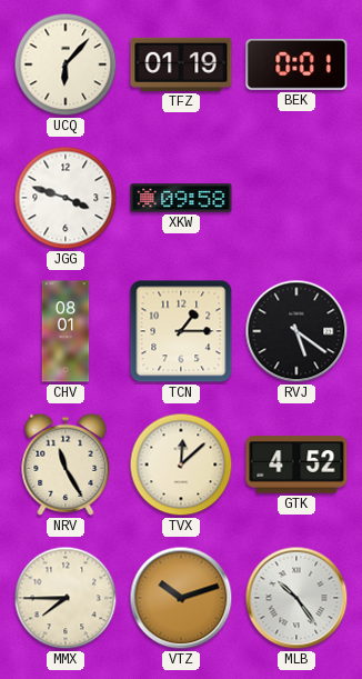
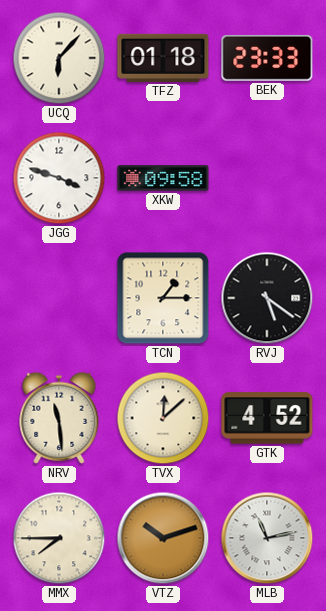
TFZ: 01:19 -> 01:18 (163, 58)
BEK: 0:01 -> 23:33 (267, 58)
CHV: 08:01 -> none (66, 331)
NRV: 11:25 -> 11:29 (59, 418)
MLB: 10:24 -> 11:13 (267, 538)
